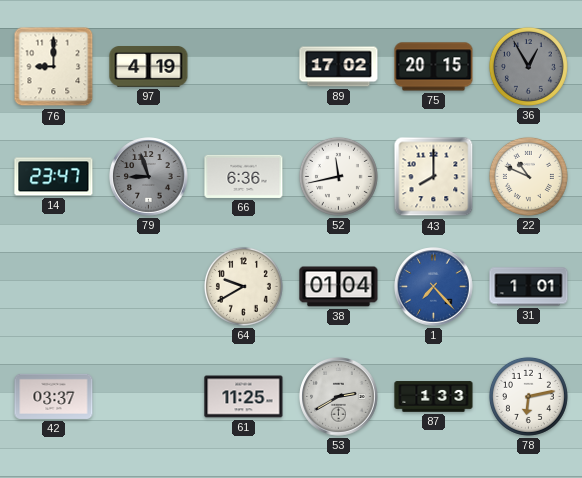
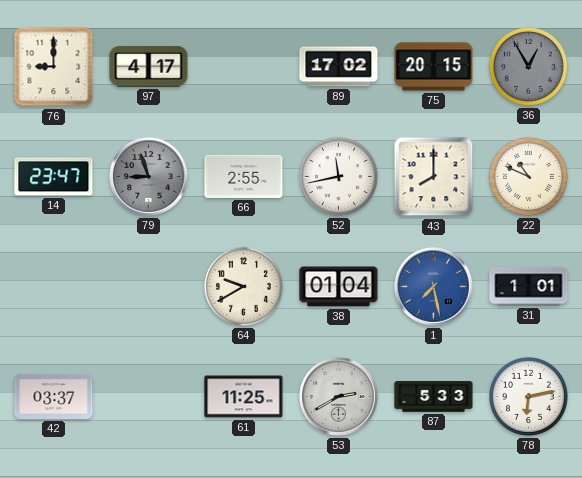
97: 4:19 -> 4:17 (149, 67)
66: 6:36 -> 2:55 (244, 176)
1: 7:23 -> 7:28 (434, 287)
87: 1:33 -> 5:33 (434, 397)
